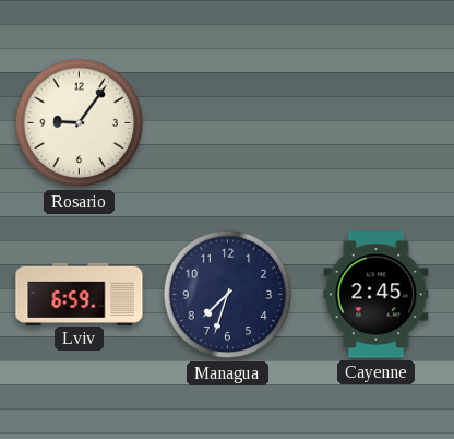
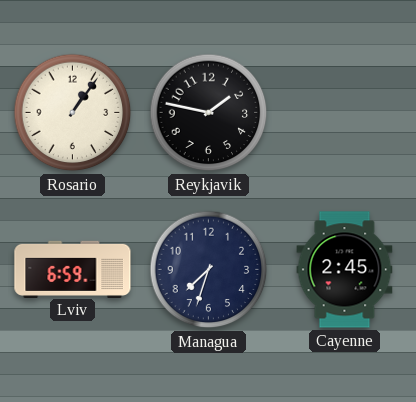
Rosario: 9:06 -> 1:06 (73, 113)
Reykjavik: none -> 1:47 (209, 113)
